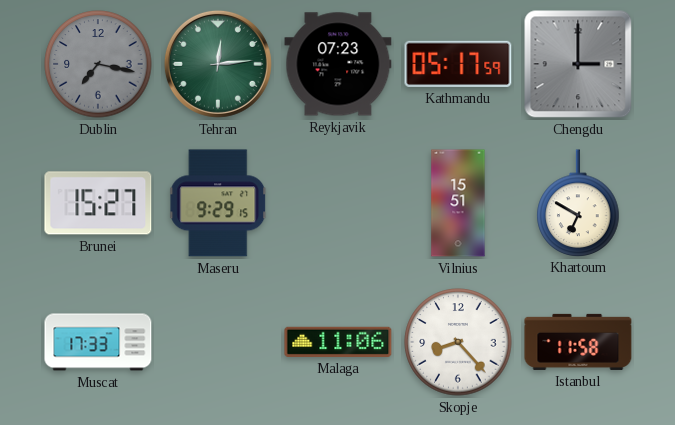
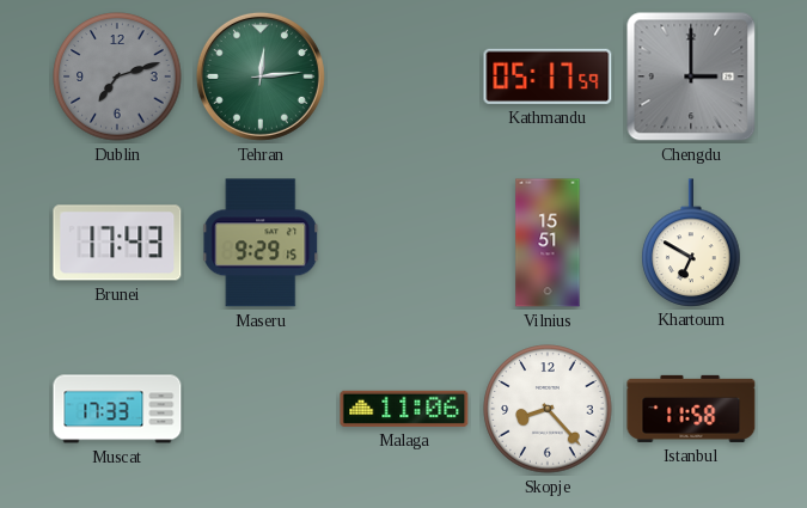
Dublin: 7:17 -> 7:12 (117, 76)
Reykjavik: 07:23 -> none (338, 64)
Brunei: 15:27 -> 17:43 (117, 243)
